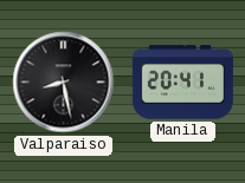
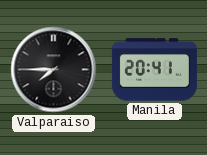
Valparaiso: 8:28 -> 7:45 (54, 70)
